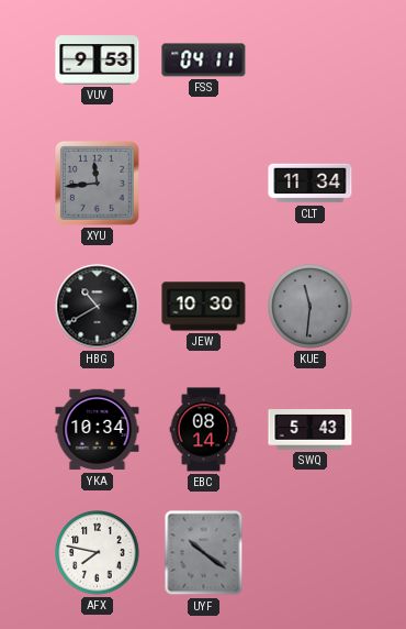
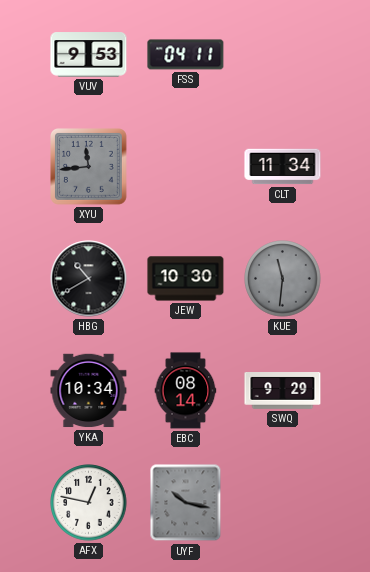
SWQ: 5:43 -> 9:29 (283, 391)
AFX: 7:47 -> 12:47 (89, 503)
UYF: 10:21 -> 10:17 (186, 503)
